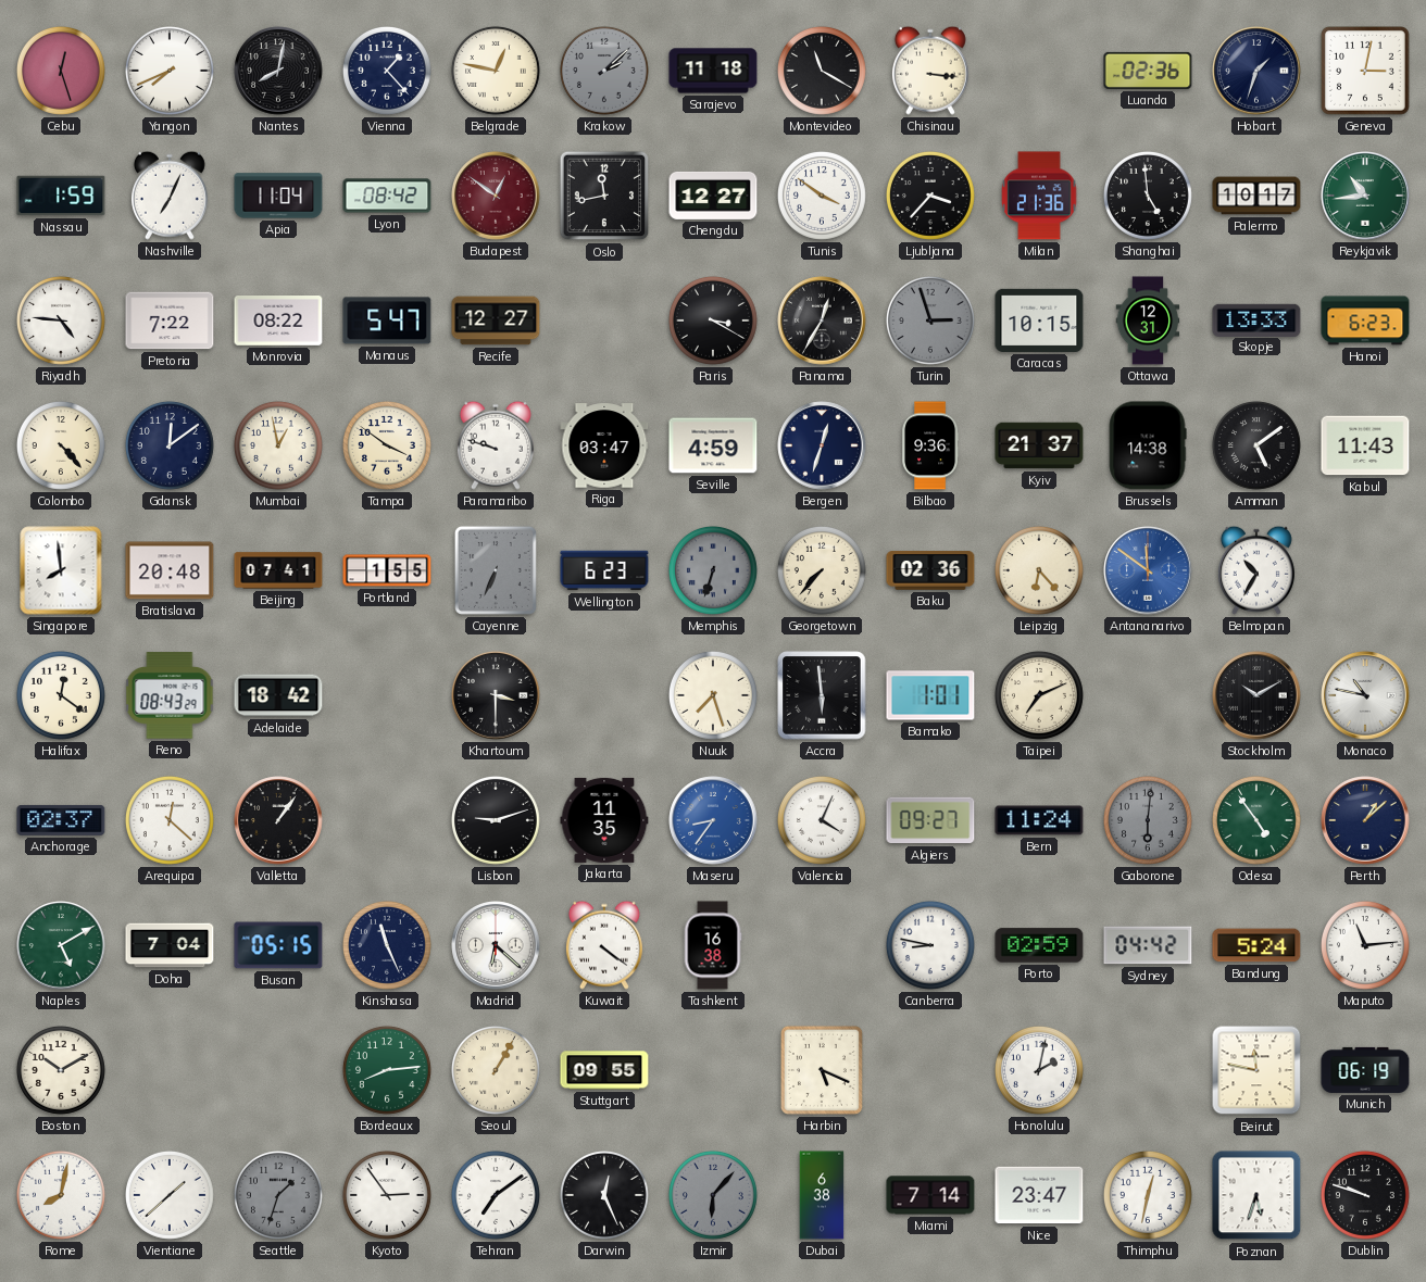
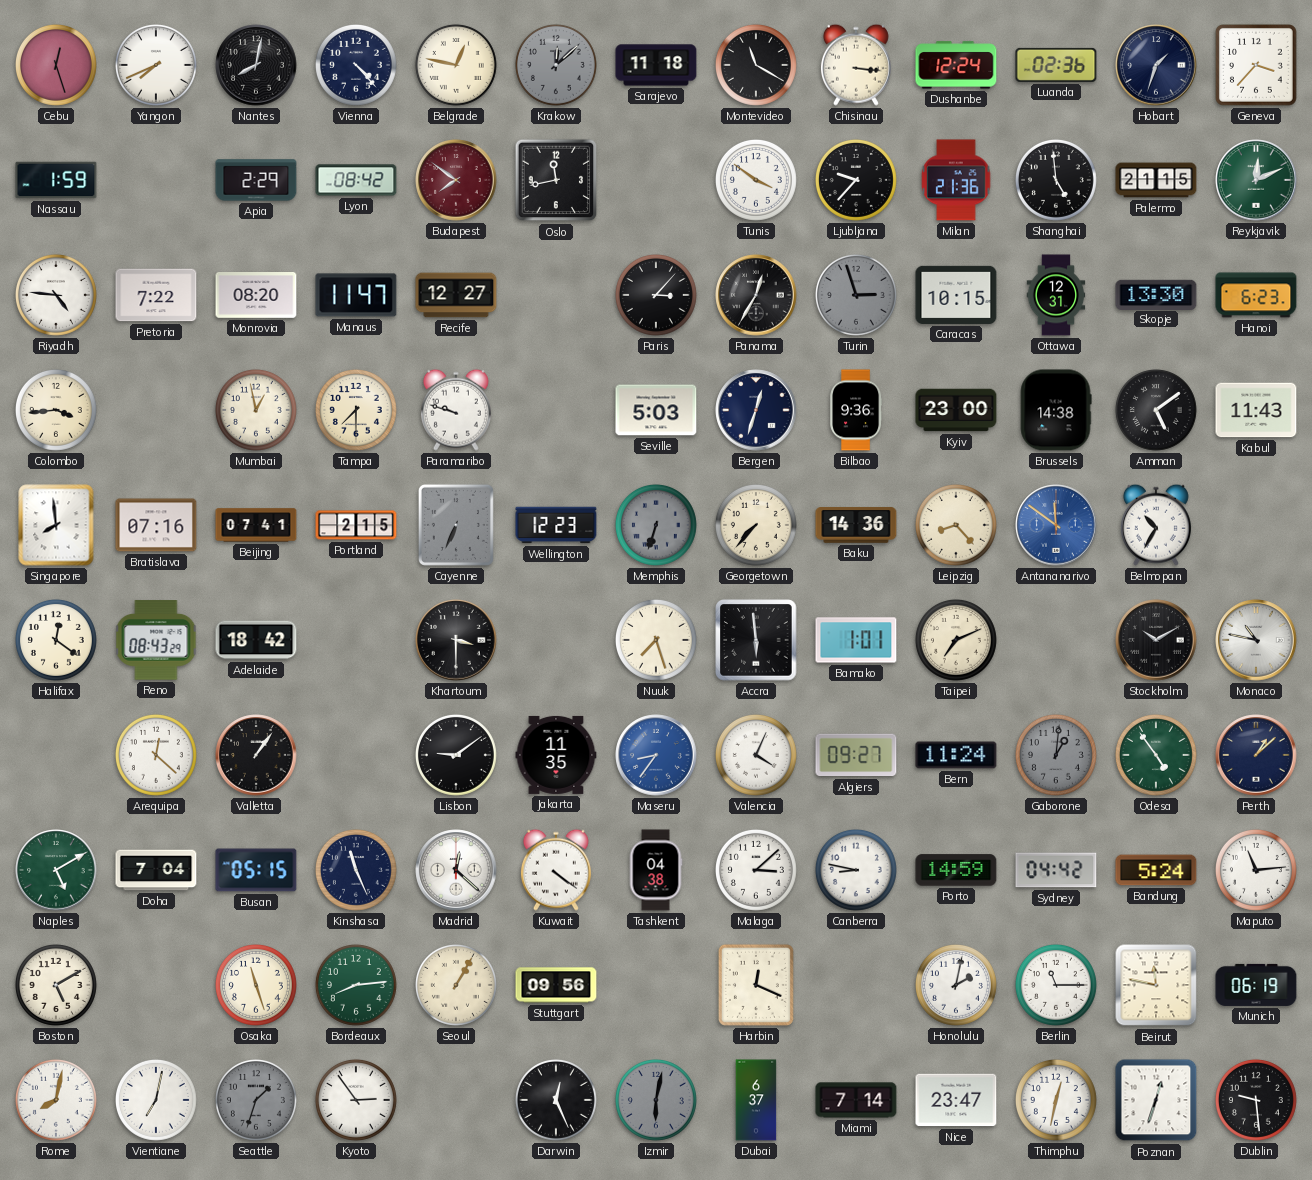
Vienna: 1:23 -> 4:23 (356, 65)
Krakow: 2:08 -> 12:08 (556, 65)
Dushanbe: none -> 12:24 (956, 65)
Geneva: 3:02 -> 3:37 (1256, 65)
Nashville: 7:04 -> none (170, 196)
Apia: 11:04 -> 2:29 (256, 180)
Budapest: 12:51 -> 7:51 (456, 180)
Chengdu: 12:27 -> none (713, 196)
Ljubljana: 3:37 -> 9:37 (856, 180)
Palermo: 10:17 -> 21:15 (1156, 180)
Reykjavik: 10:44 -> 12:11 (1256, 180)
Monrovia: 08:22 -> 08:20 (256, 295)
Manaus: 5:47 -> 11:47 (356, 295)
Paris: 3:20 -> 3:07 (656, 295)
Skopje: 13:33 -> 13:30 (1156, 294)
Colombo: 4:23 -> 3:44 (56, 410)
Gdansk: 12:09 -> none (170, 445)
Tampa: 3:51 -> 7:30 (356, 410)
Riga: 03:47 -> none (604, 445)
Seville: 4:59 -> 5:03 (656, 410)
Kyiv: 21:37 -> 23:00 (956, 410)
Bratislava: 20:48 -> 07:16 (156, 525)
Portland: 1:55 -> 2:15 (356, 525)
Wellington: 6:23 -> 12:23 (556, 525)
Baku: 02:36 -> 14:36 (856, 525)
Leipzig: 6:23 -> 8:23 (956, 525)
Anchorage: 02:37 -> none (61, 820)
Lisbon: 9:12 -> 9:09 (456, 755)
Gaborone: 6:01 -> 1:01 (1056, 755)
Madrid: 6:22 -> 12:22 (456, 870)
Tashkent: 16:38 -> 04:38 (656, 870)
Malaga: none -> 3:08 (756, 870)
Porto: 02:59 -> 14:59 (956, 870)
Boston: 10:10 -> 5:10 (56, 985)
Osaka: none -> 11:27 (256, 985)
Stuttgart: 09:55 -> 09:56 (556, 985)
Harbin: 5:19 -> 12:19 (756, 985)
Berlin: none -> 11:15 (1056, 985)
Vientiane: 1:38 -> 7:02 (156, 1100)
Tehran: 7:09 -> none (496, 1195)
Izmir: 6:07 -> 6:02 (656, 1100)
Dubai: 6:38 -> 6:37 (756, 1100)
Poznan: 5:33 -> 12:33 (1156, 1100)
Dublin: 9:48 -> 9:29 (1256, 1100)
